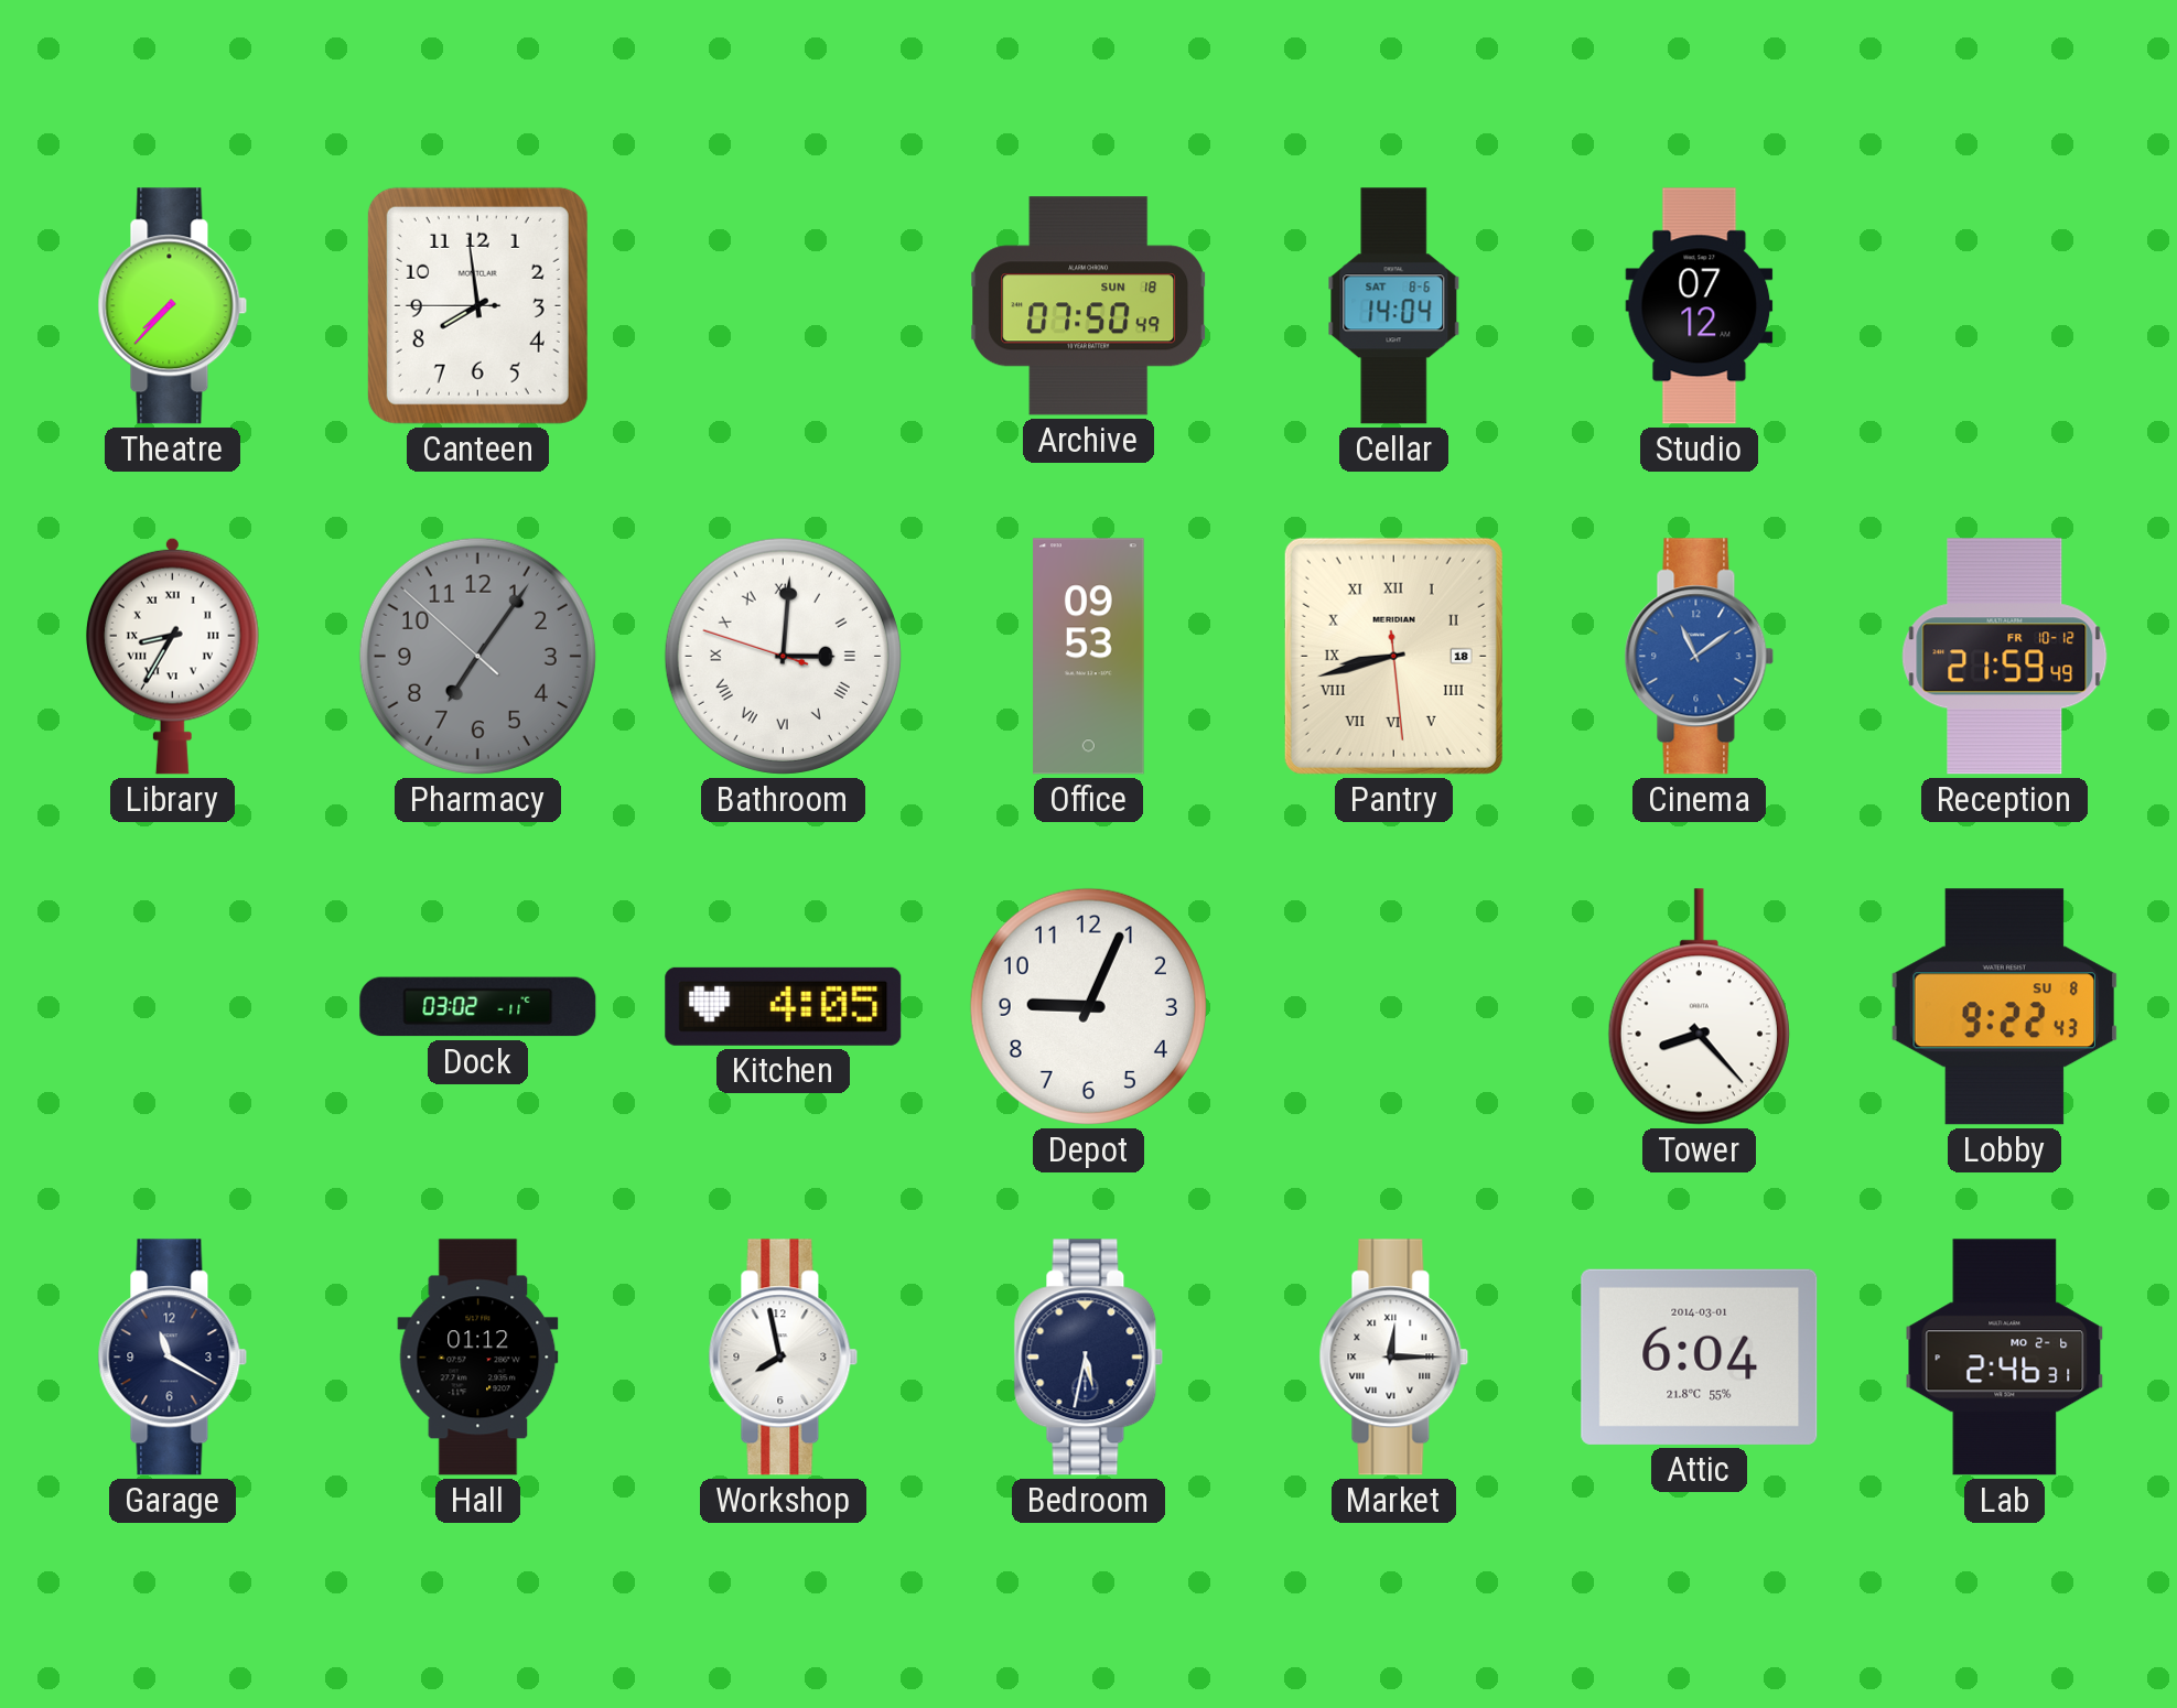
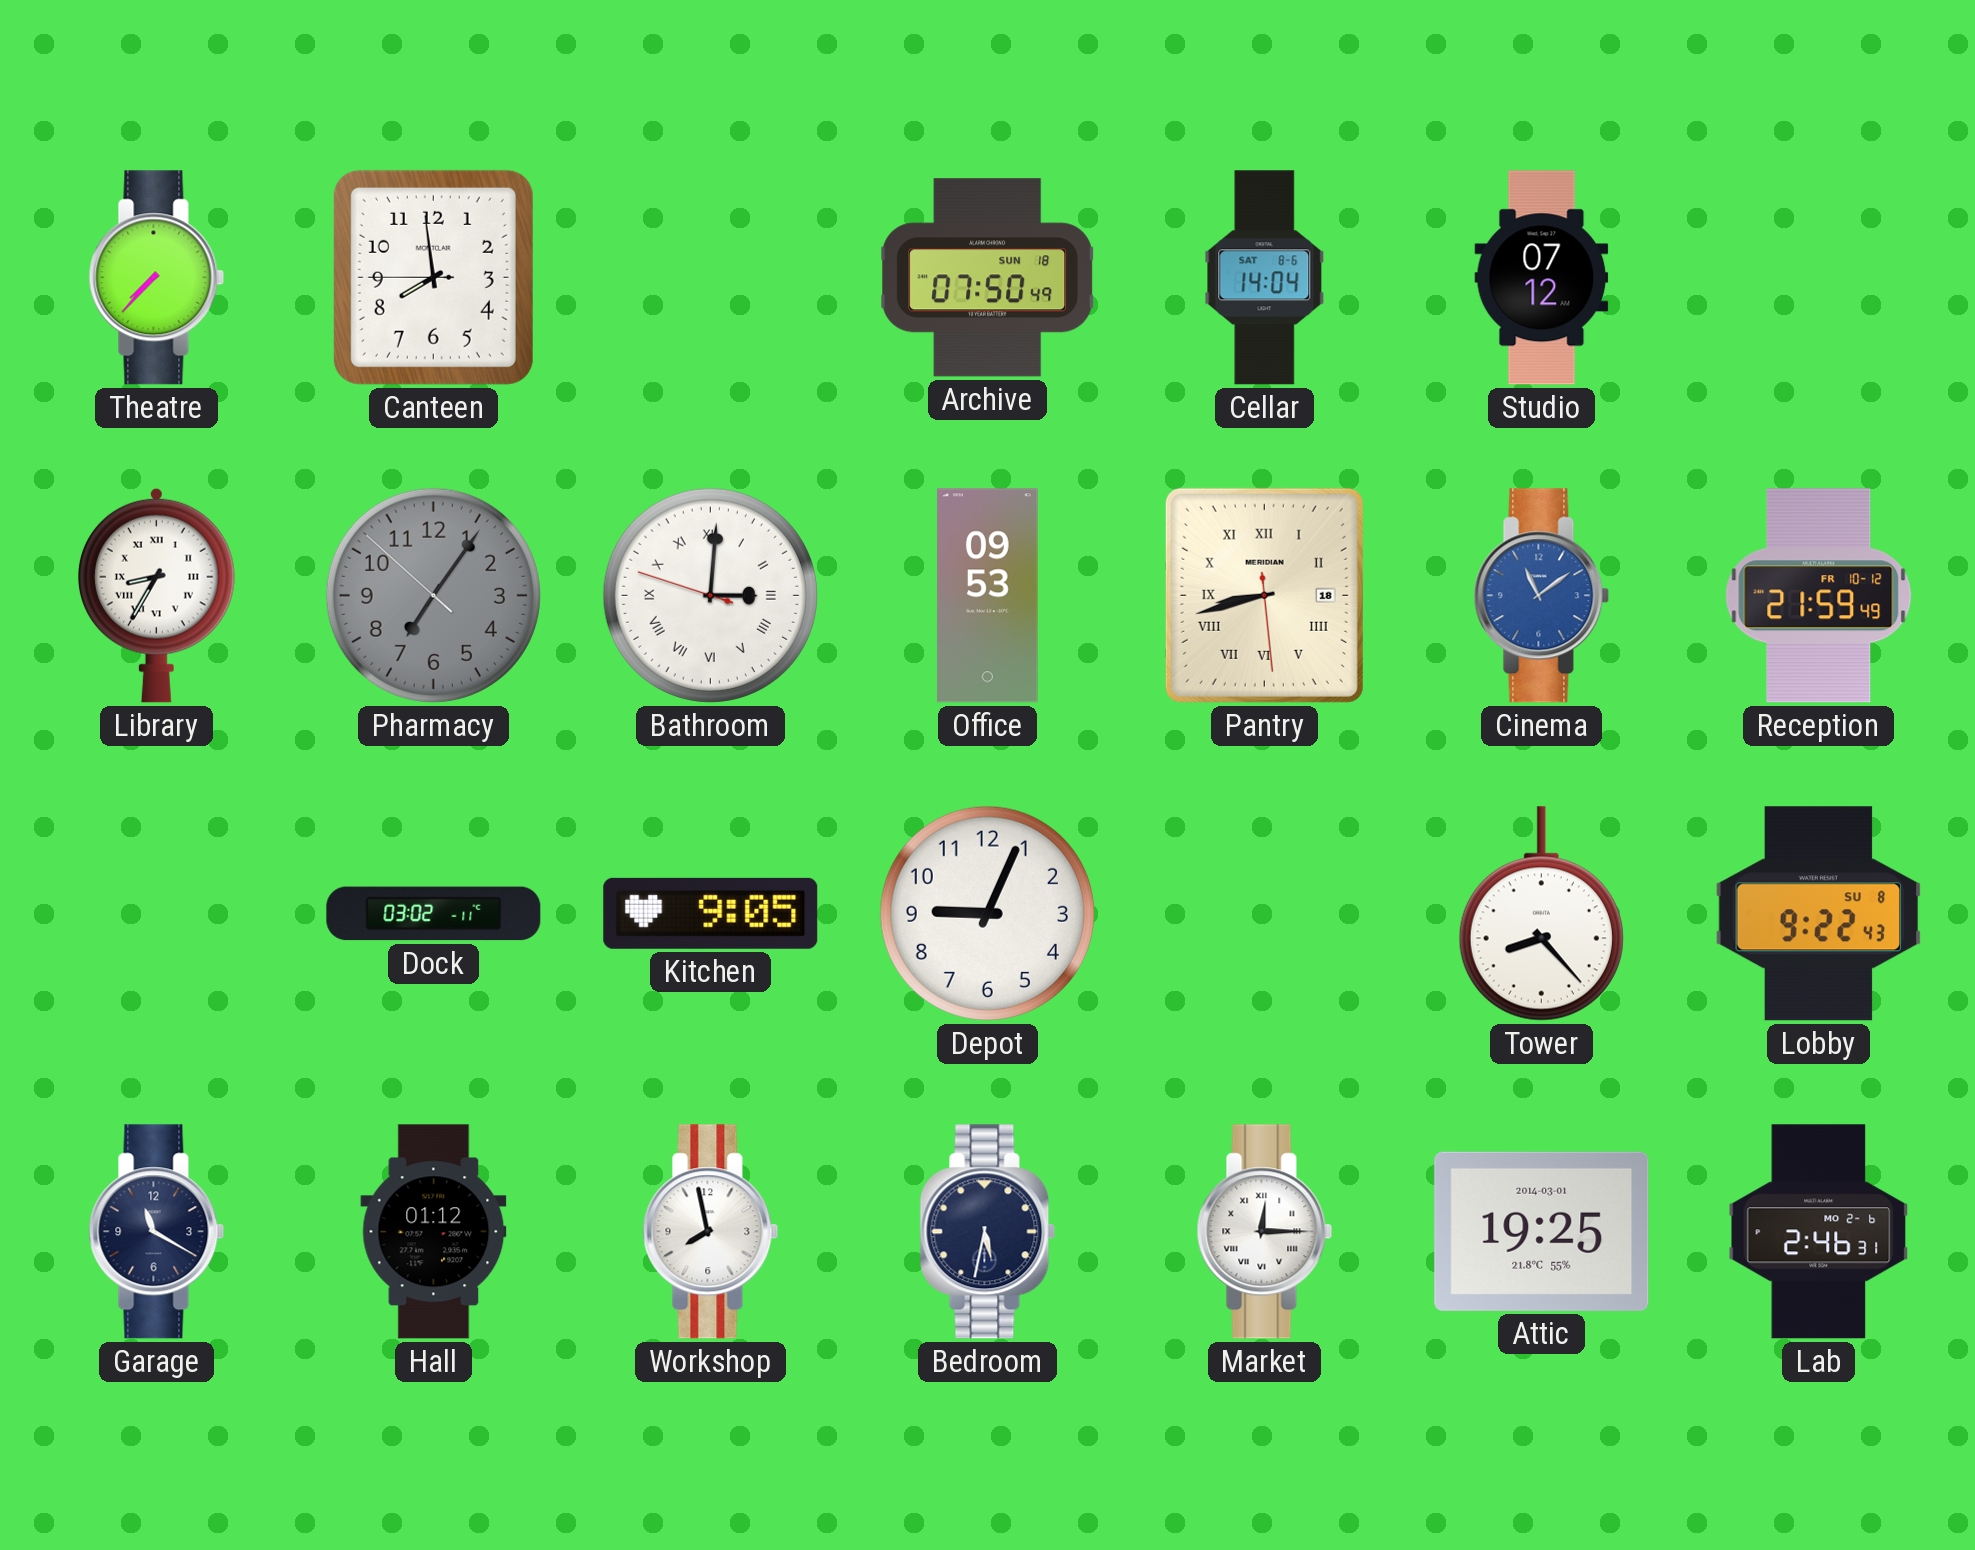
Kitchen: 4:05 -> 9:05 (711, 913)
Attic: 6:04 -> 19:25 (1542, 1231)
